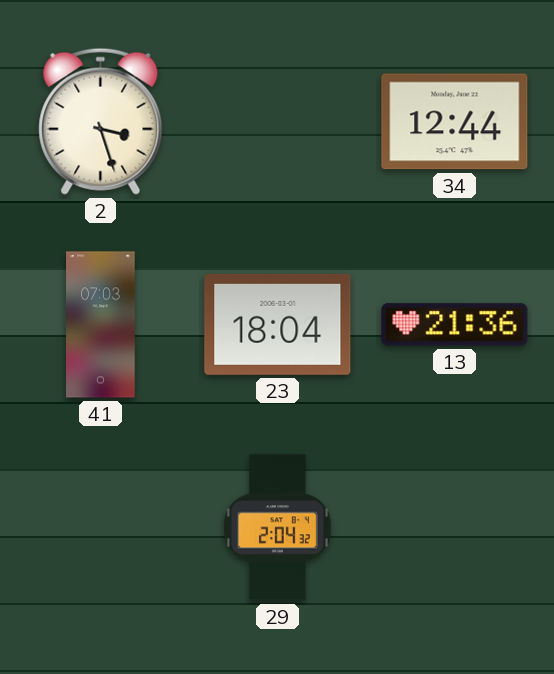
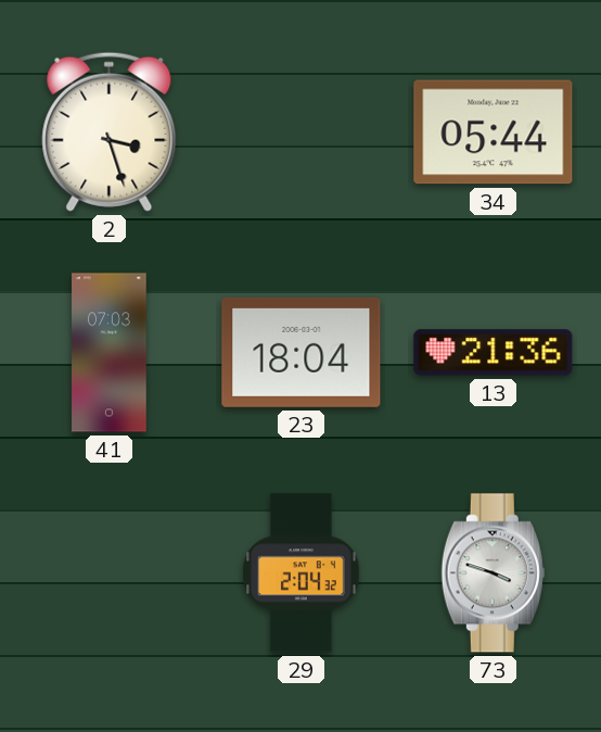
34: 12:44 -> 05:44 (494, 132)
73: none -> 3:48 (493, 573)
